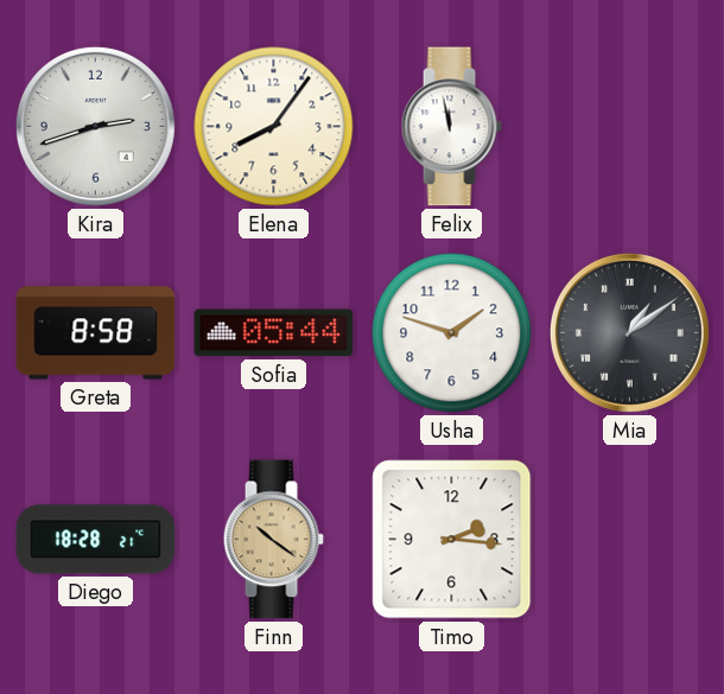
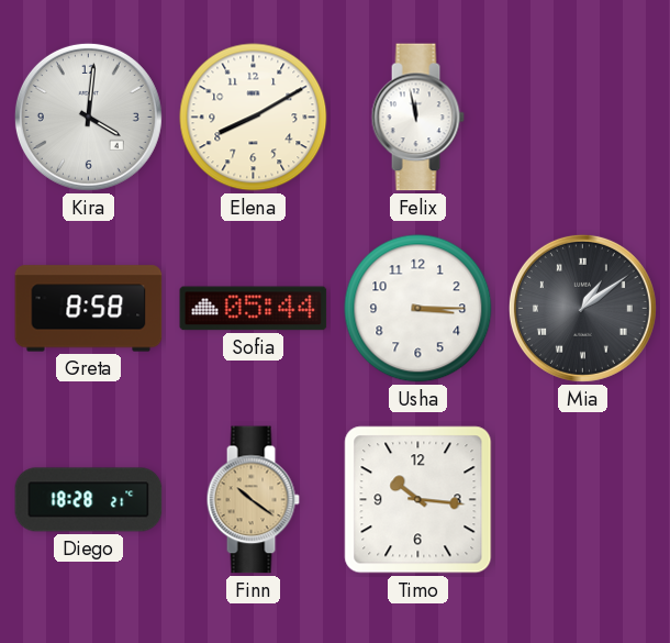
Kira: 2:42 -> 4:01 (88, 117)
Elena: 8:06 -> 8:10 (254, 118)
Usha: 1:48 -> 3:15 (418, 309)
Timo: 2:16 -> 10:16 (418, 500)
